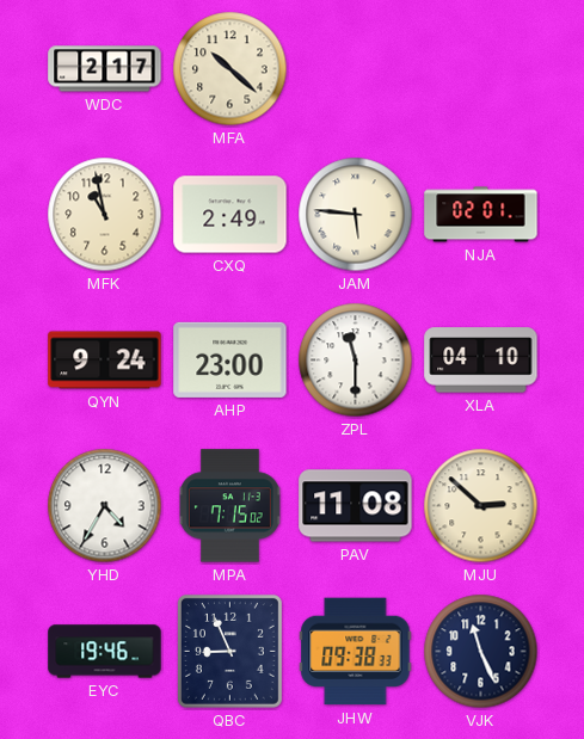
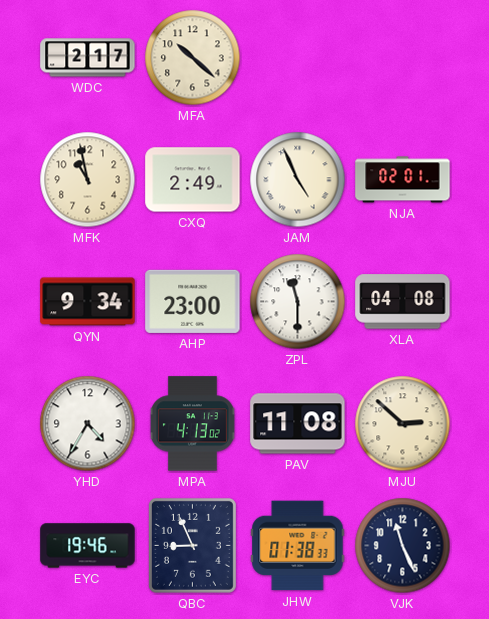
JAM: 5:46 -> 4:56 (298, 180)
QYN: 9:24 -> 9:34 (88, 302)
XLA: 04:10 -> 04:08 (403, 302)
MPA: 7:15 -> 4:13 (192, 424)
JHW: 09:38 -> 01:38 (298, 546)
